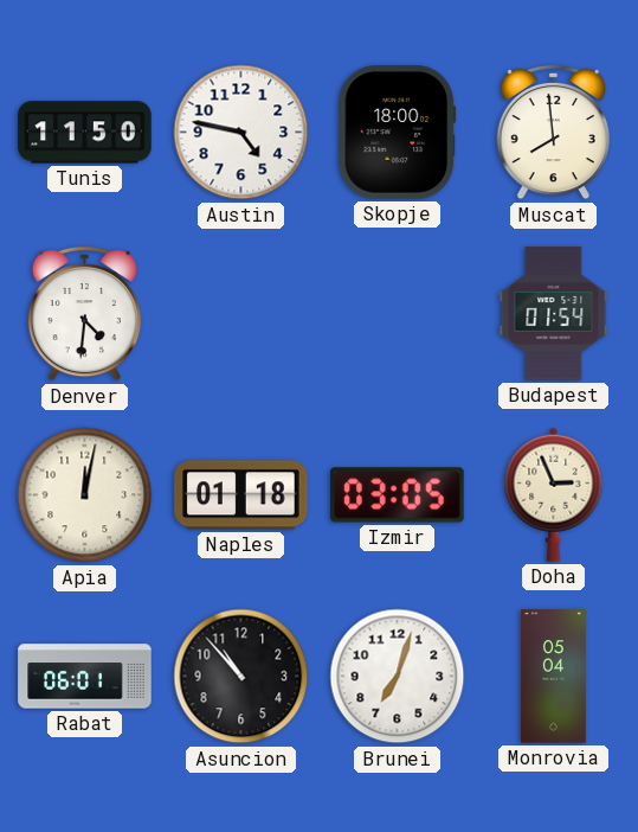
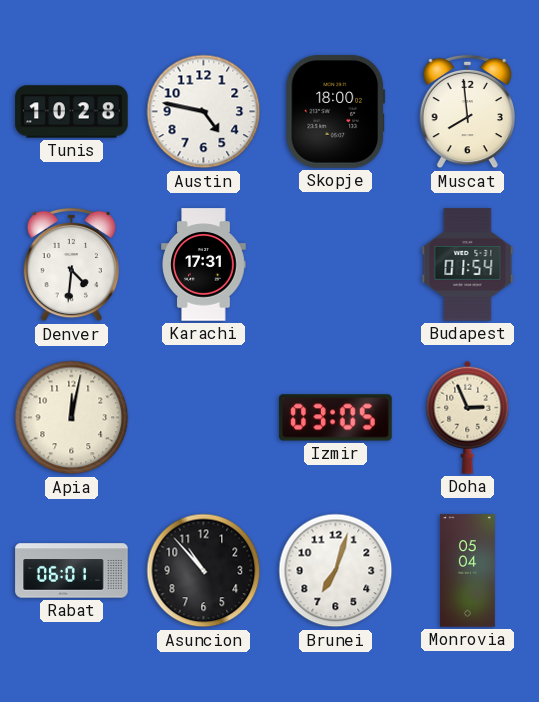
Tunis: 11:50 -> 10:28 (72, 112)
Karachi: none -> 17:31 (204, 265)
Naples: 01:18 -> none (241, 495)
